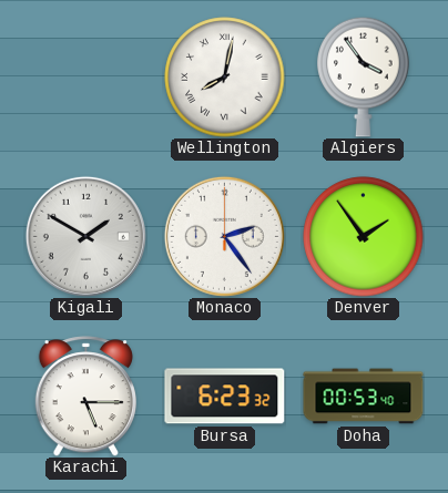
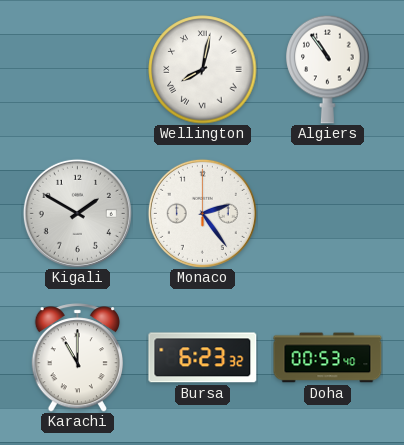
Algiers: 3:54 -> 10:54 (328, 69)
Denver: 1:54 -> none (364, 237)
Karachi: 5:15 -> 11:00 (77, 358)
